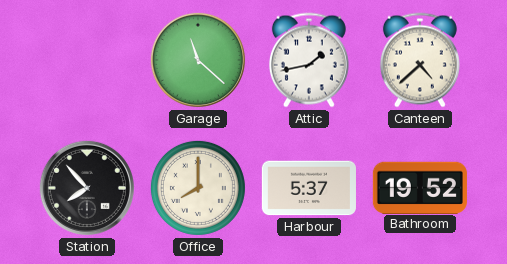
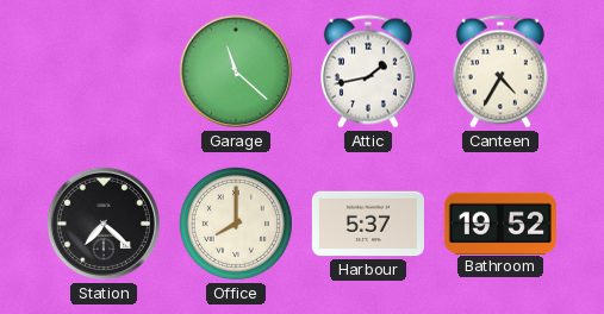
Canteen: 4:38 -> 4:35 (500, 71)
Station: 7:53 -> 7:22 (104, 224)
